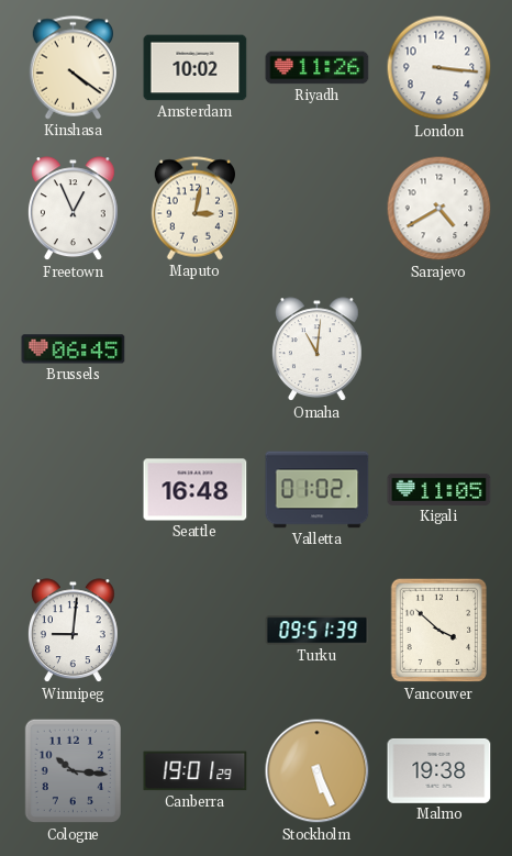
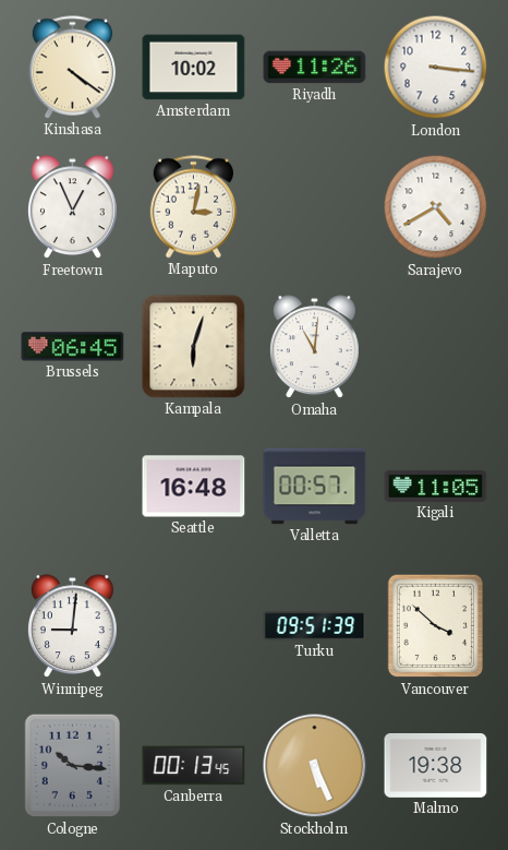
Kampala: none -> 6:03 (194, 347)
Valletta: 01:02 -> 00:57 (315, 487)
Canberra: 19:01 -> 00:13 (194, 766)
